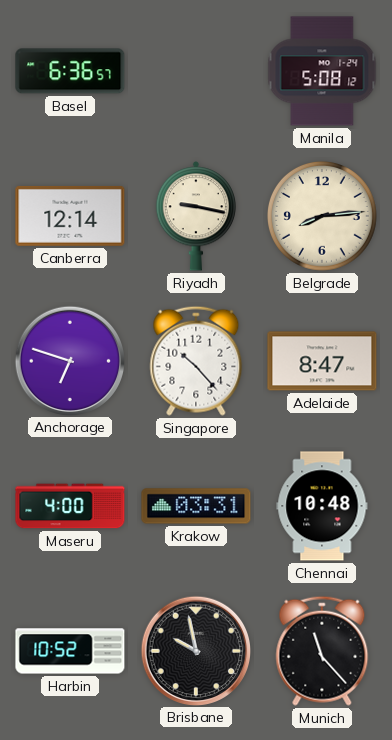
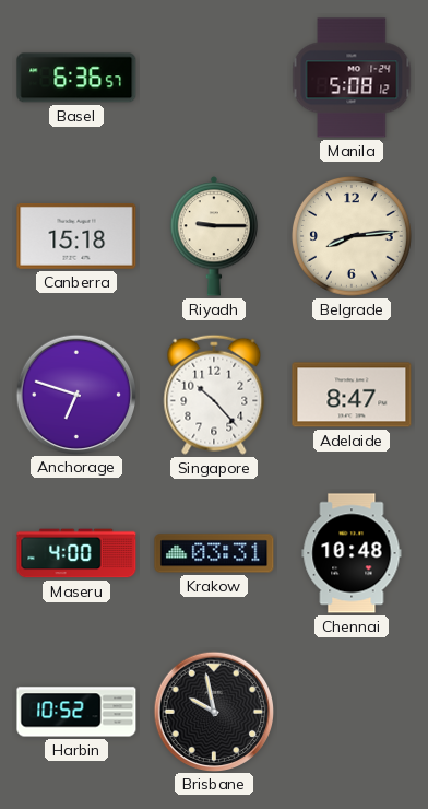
Canberra: 12:14 -> 15:18 (76, 236)
Riyadh: 9:17 -> 9:15 (213, 236)
Munich: 11:23 -> none (322, 651)
